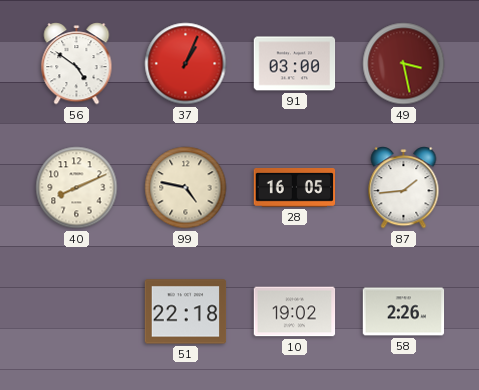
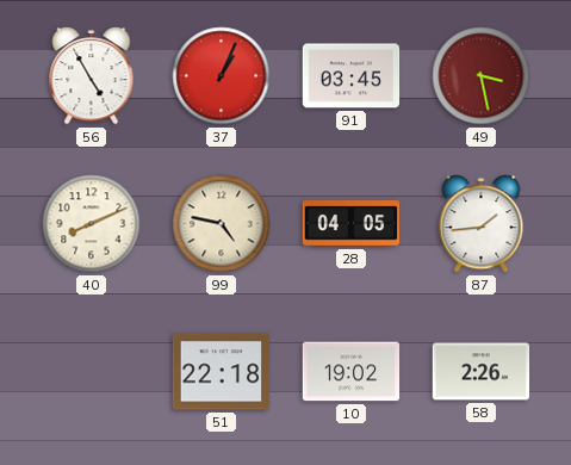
56: 4:51 -> 4:55 (92, 76)
91: 03:00 -> 03:45 (352, 76)
28: 16:05 -> 04:05 (352, 224)
